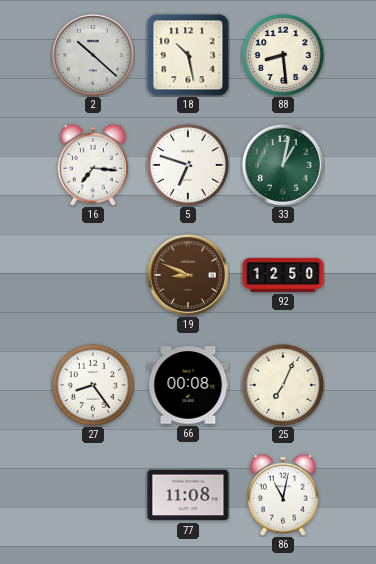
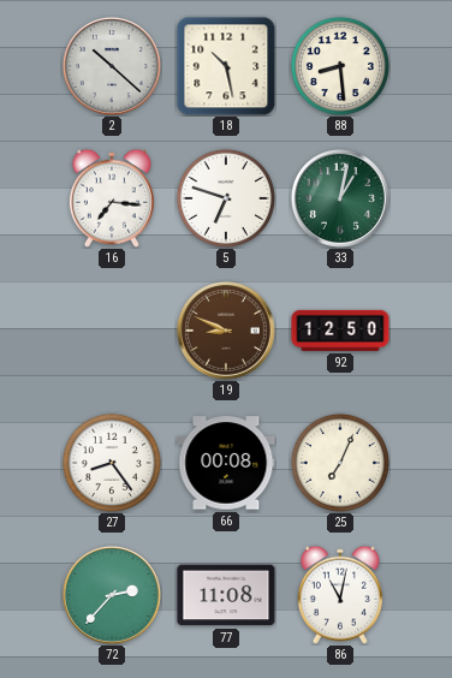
72: none -> 2:37 (112, 595)
